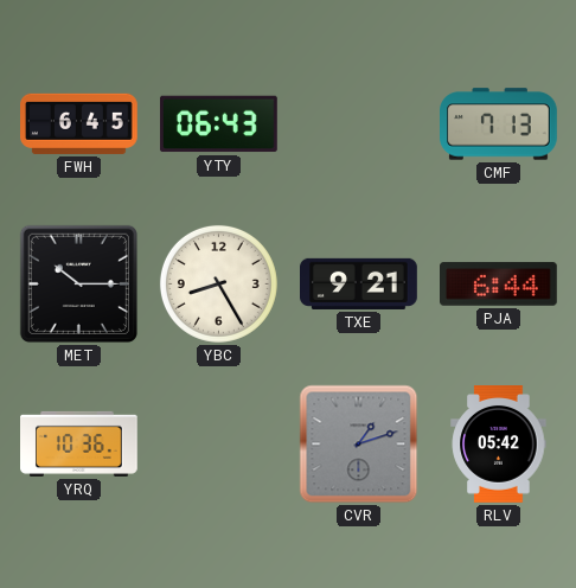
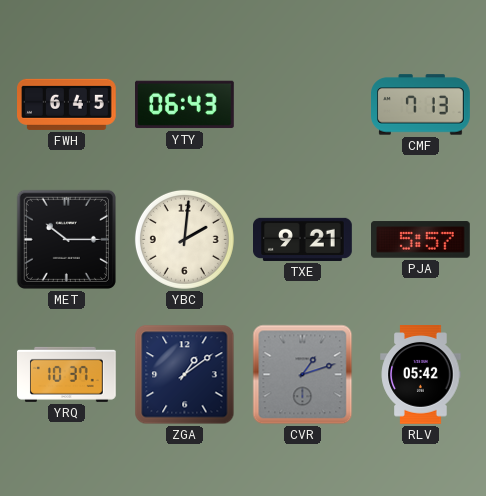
YBC: 8:25 -> 2:01 (184, 239)
PJA: 6:44 -> 5:57 (421, 240)
YRQ: 10:36 -> 10:37 (67, 374)
ZGA: none -> 1:09 (185, 375)
